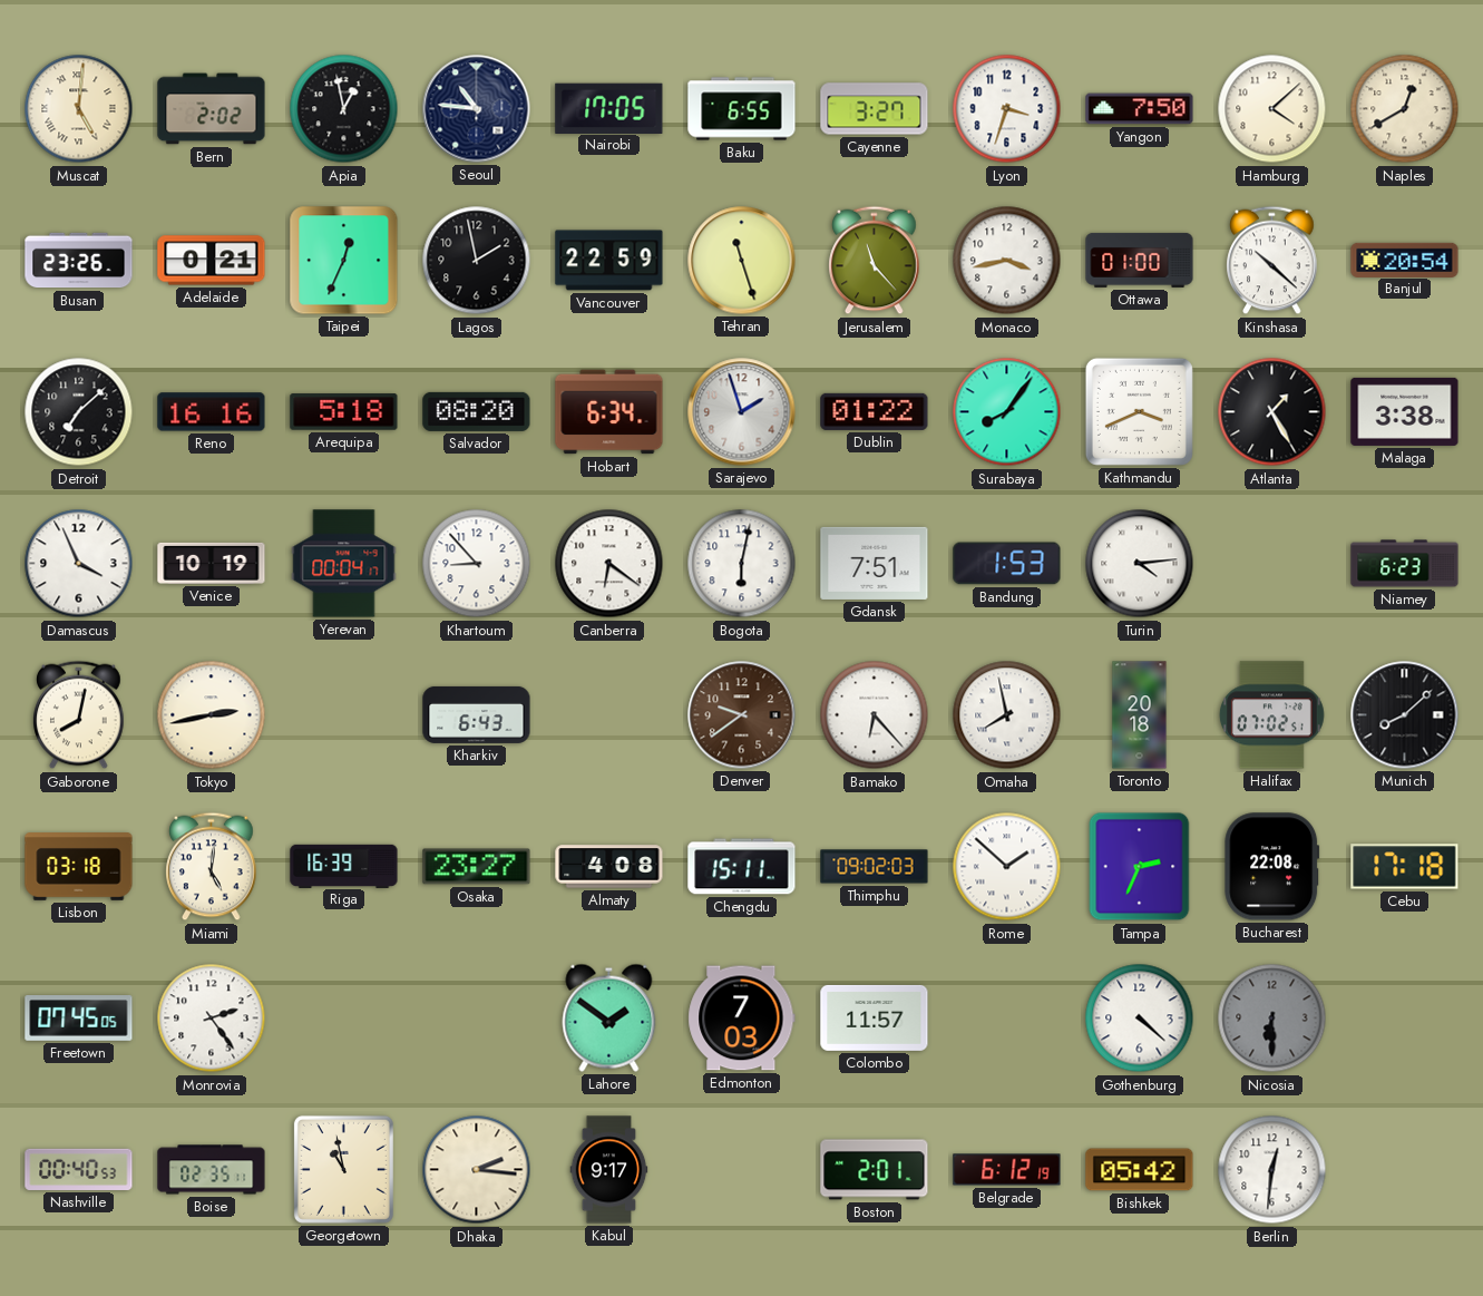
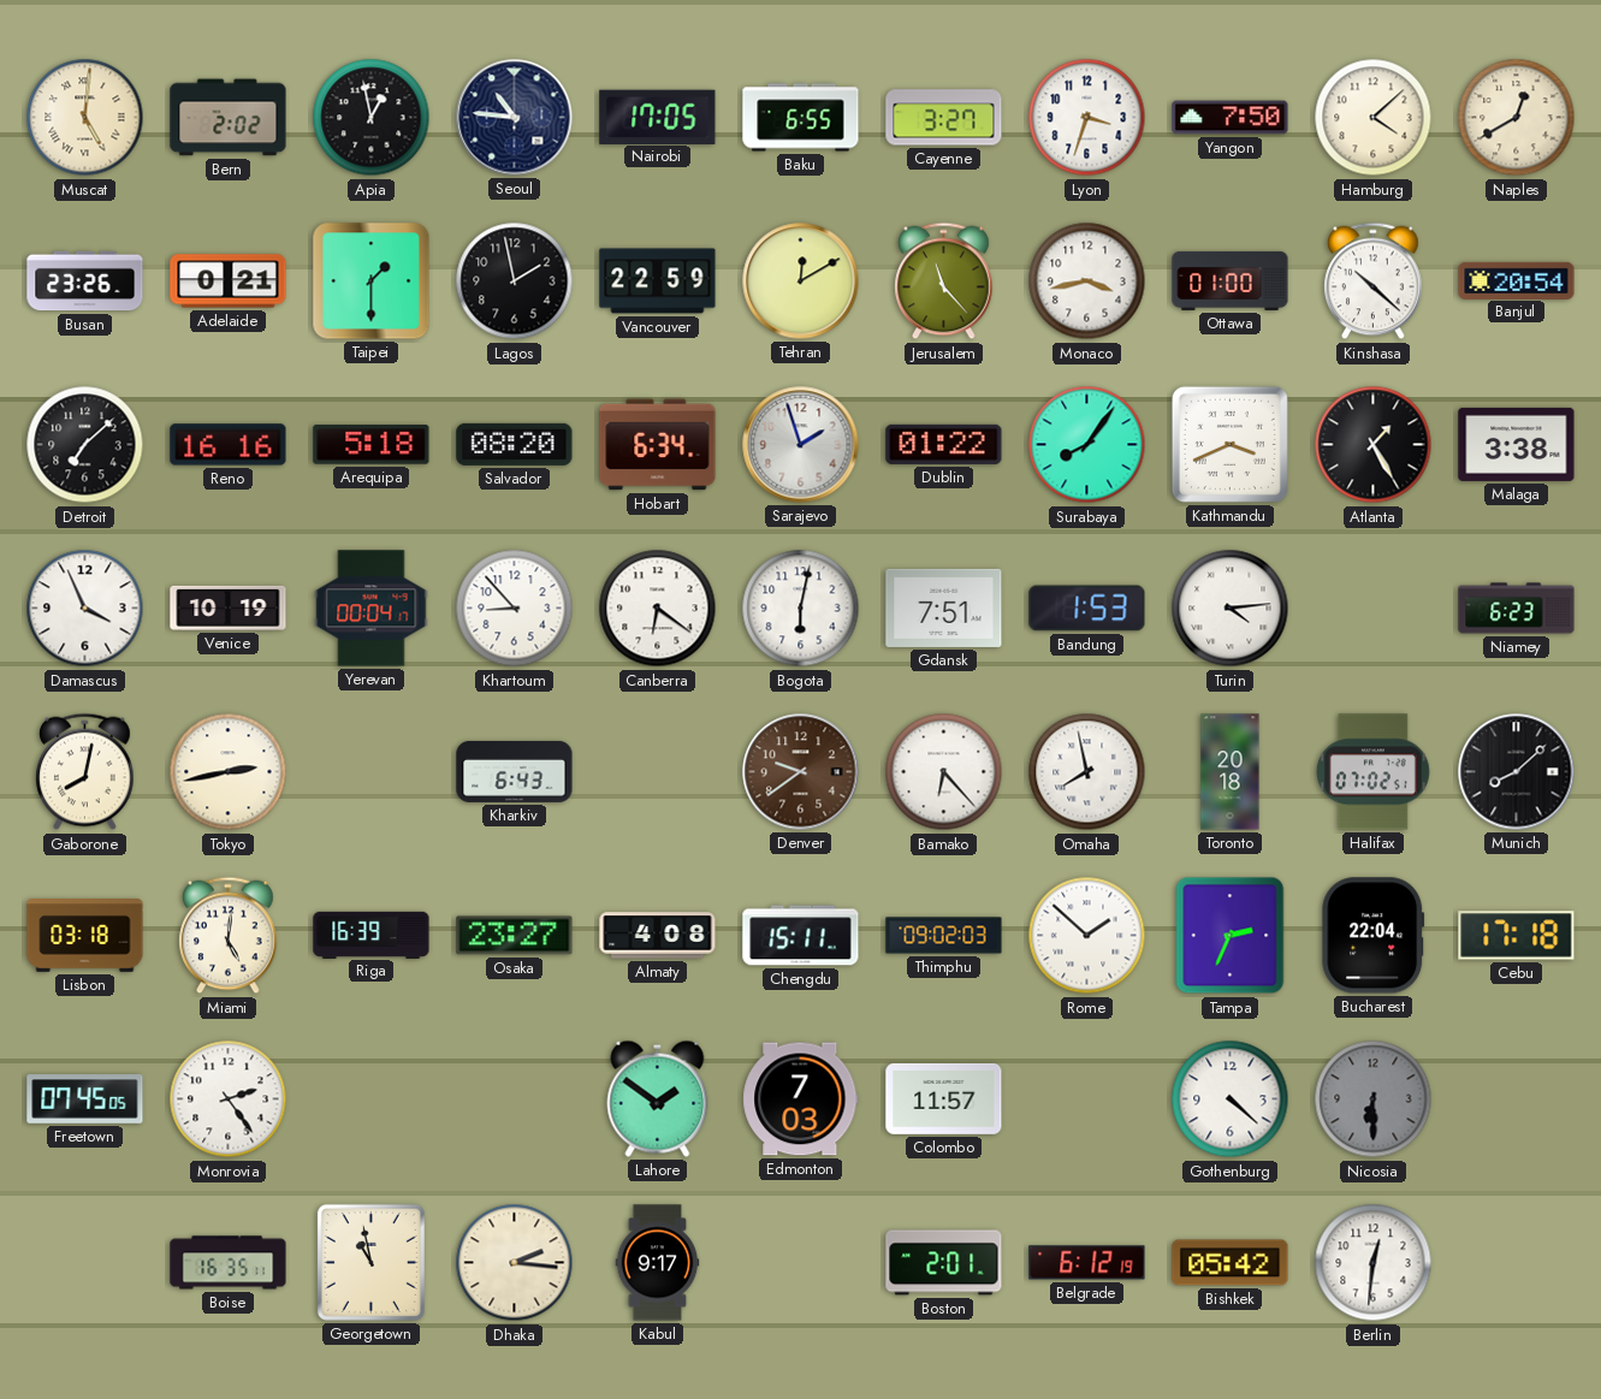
Taipei: 12:34 -> 1:30 (372, 281)
Tehran: 11:27 -> 12:10 (801, 281)
Bucharest: 22:08 -> 22:04 (1374, 936)
Nashville: 00:40 -> none (79, 1169)
Boise: 02:35 -> 16:35 (229, 1263)
